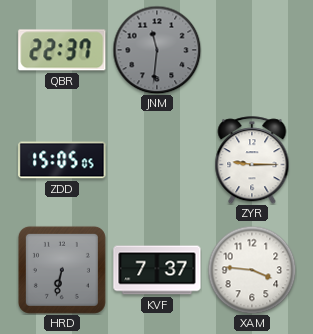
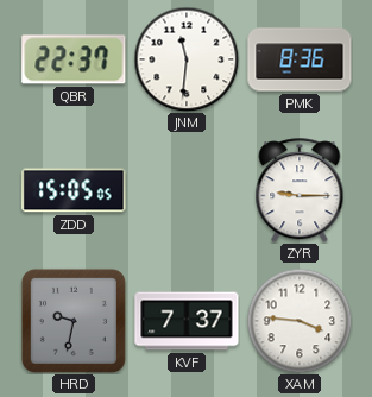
JNM dial: grey -> white (187, 59)
PMK: none -> 8:36 (300, 59)
HRD: 6:32 -> 9:32 (74, 321)
